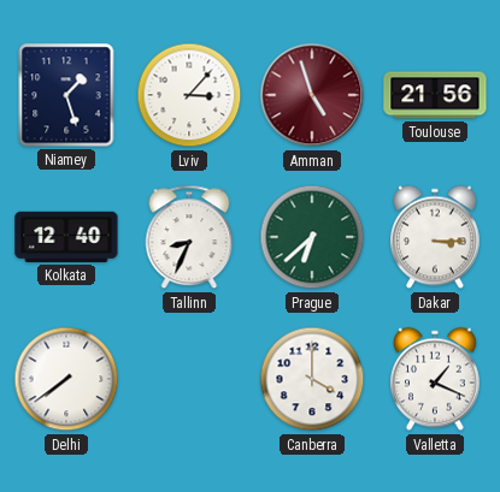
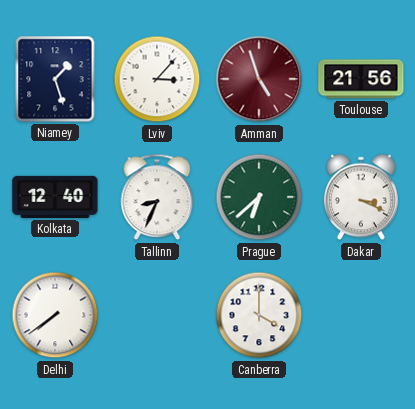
Dakar: 3:15 -> 3:19 (362, 197)
Valletta: 1:19 -> none (436, 379)
